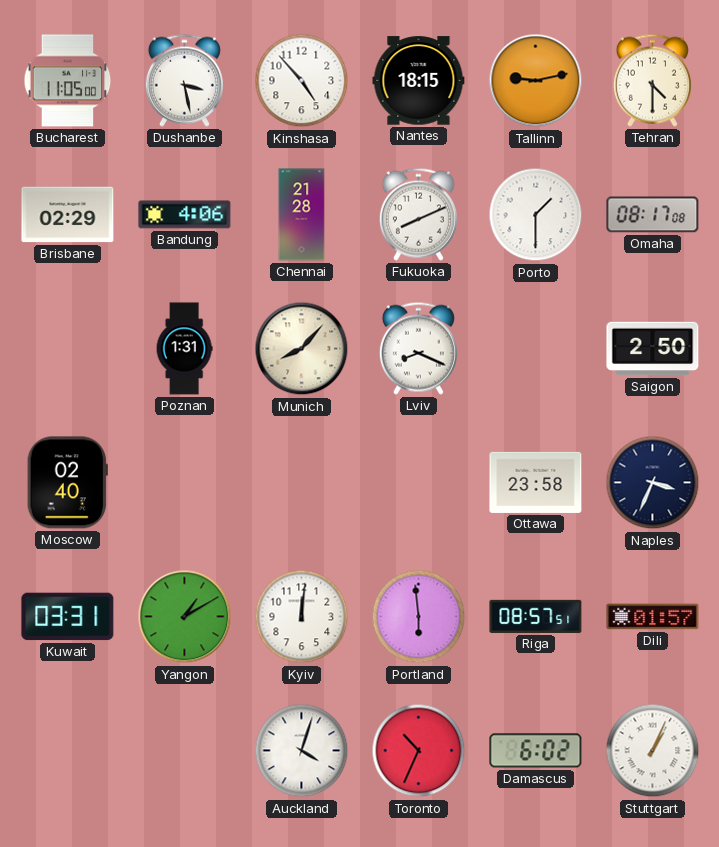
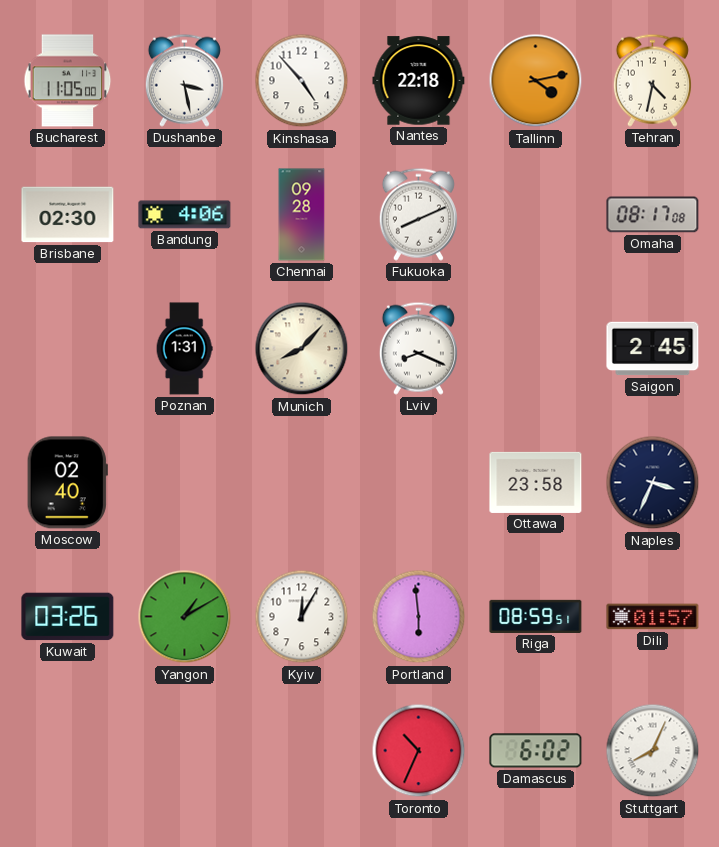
Nantes: 18:15 -> 22:18 (419, 81)
Tallinn: 9:13 -> 4:13 (536, 81)
Tehran: 4:30 -> 4:32 (652, 80)
Brisbane: 02:29 -> 02:30 (68, 215)
Chennai: 21:28 -> 09:28 (302, 215)
Porto: 1:30 -> none (536, 215)
Saigon: 2:50 -> 2:45 (653, 349)
Kuwait: 03:31 -> 03:26 (68, 617)
Kyiv: 12:01 -> 12:05 (302, 617)
Riga: 08:57 -> 08:59 (536, 616)
Auckland: 4:03 -> none (302, 751)
Stuttgart: 1:04 -> 8:04 (653, 751)
